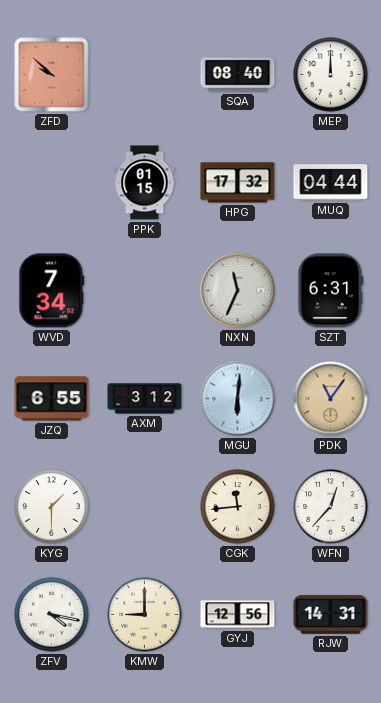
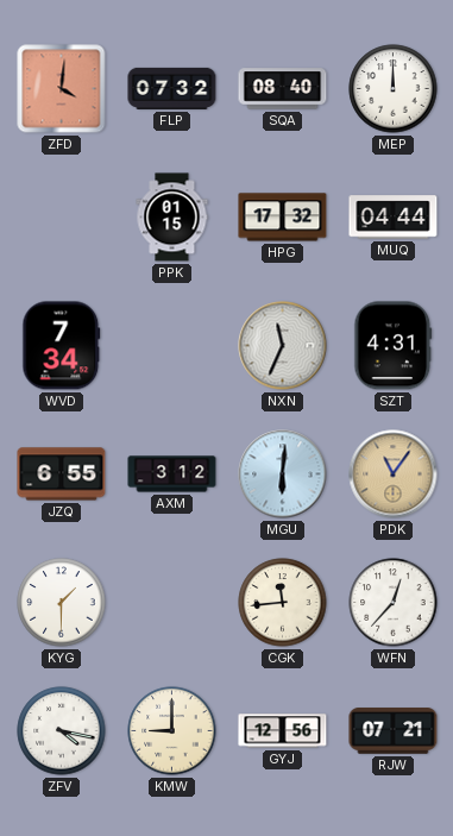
ZFD: 9:52 -> 4:01 (62, 89)
FLP: none -> 07:32 (172, 88)
SZT: 6:31 -> 4:31 (394, 346)
RJW: 14:31 -> 07:21 (394, 731)
